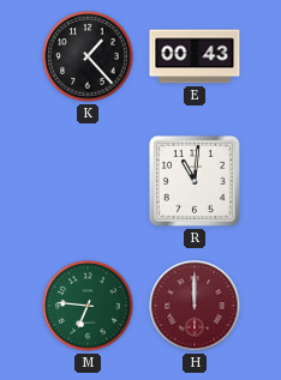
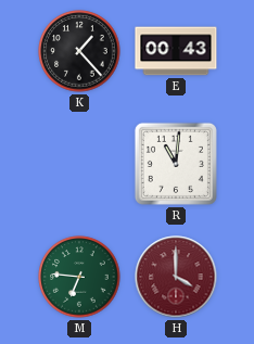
H: 12:00 -> 4:00 (176, 277)
